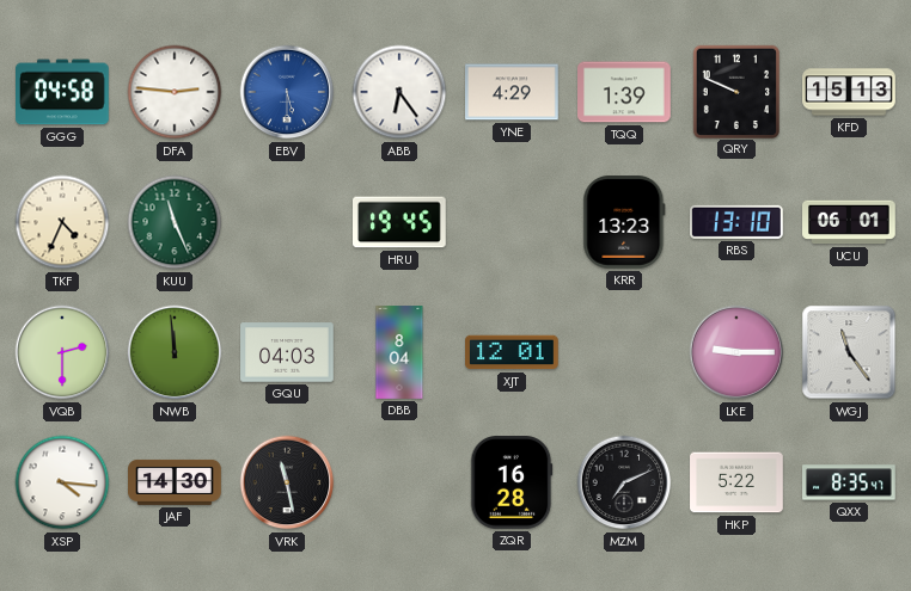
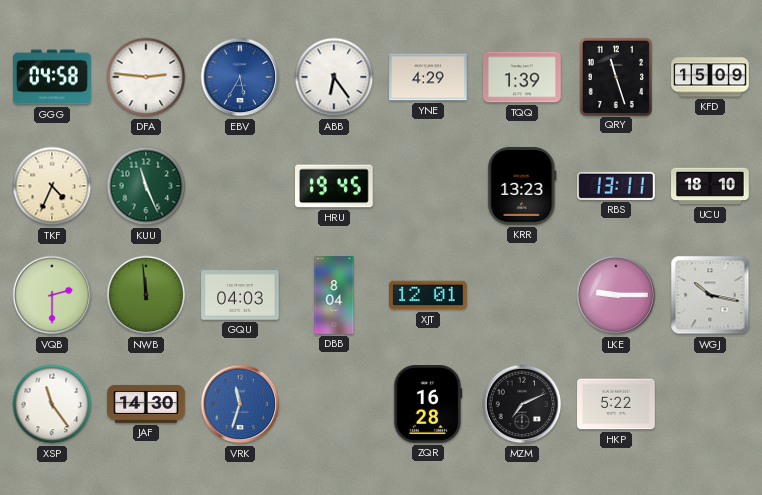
EBV: 5:30 -> 5:35 (240, 77)
QRY: 9:49 -> 11:27 (616, 76)
KFD: 15:13 -> 15:09 (710, 77)
RBS: 13:10 -> 13:11 (617, 186)
UCU: 06:01 -> 18:10 (711, 186)
WGJ: 11:24 -> 10:17 (710, 295)
XSP: 4:16 -> 11:24 (52, 404)
VRK: 11:28 -> 11:33 (240, 404)
VRK dial: black -> blue (240, 404)
QXX: 8:35 -> none (850, 482)
